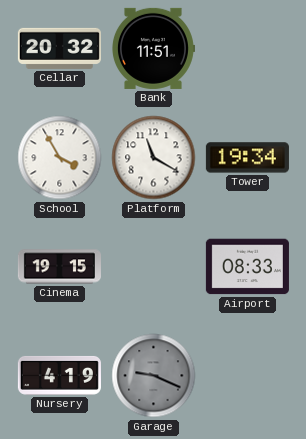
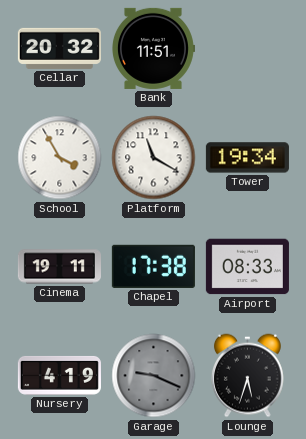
Cinema: 19:15 -> 19:11 (59, 267)
Chapel: none -> 17:38 (153, 266)
Lounge: none -> 5:33 (247, 376)
